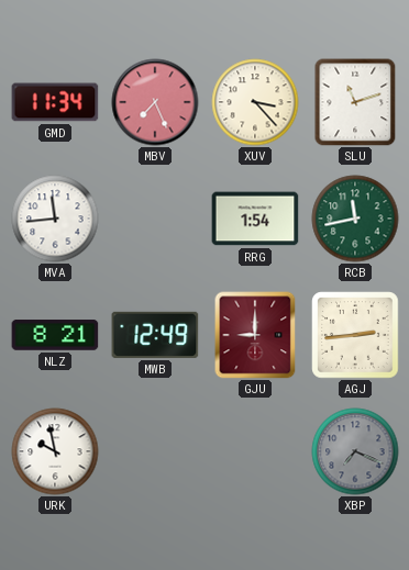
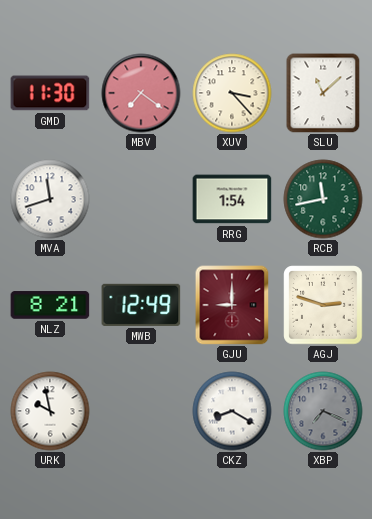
GMD: 11:34 -> 11:30 (50, 93)
MBV: 7:26 -> 7:21 (141, 93)
SLU: 11:12 -> 11:08 (323, 93)
MVA: 11:44 -> 11:42 (50, 199)
AGJ: 2:44 -> 2:48 (323, 305)
CKZ: none -> 8:20 (232, 411)
